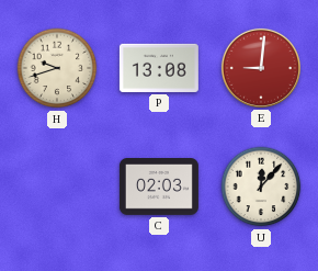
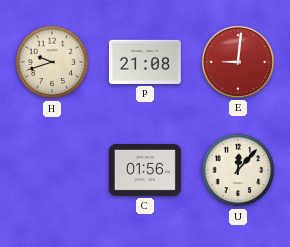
P: 13:08 -> 21:08 (145, 62)
C: 02:03 -> 01:56 (145, 171)
